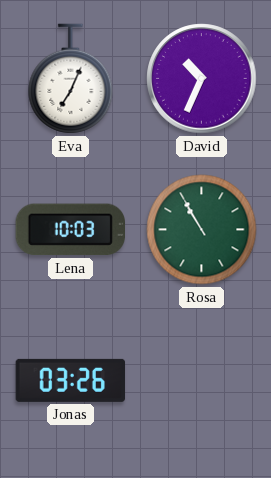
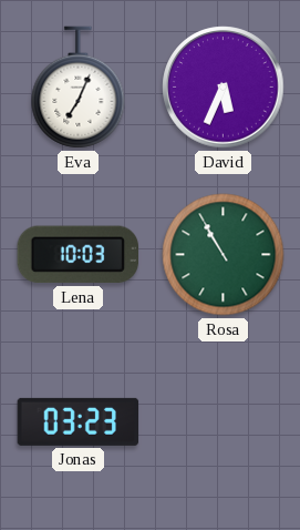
David: 10:34 -> 5:34 (224, 88)
Jonas: 03:26 -> 03:23 (79, 421)
